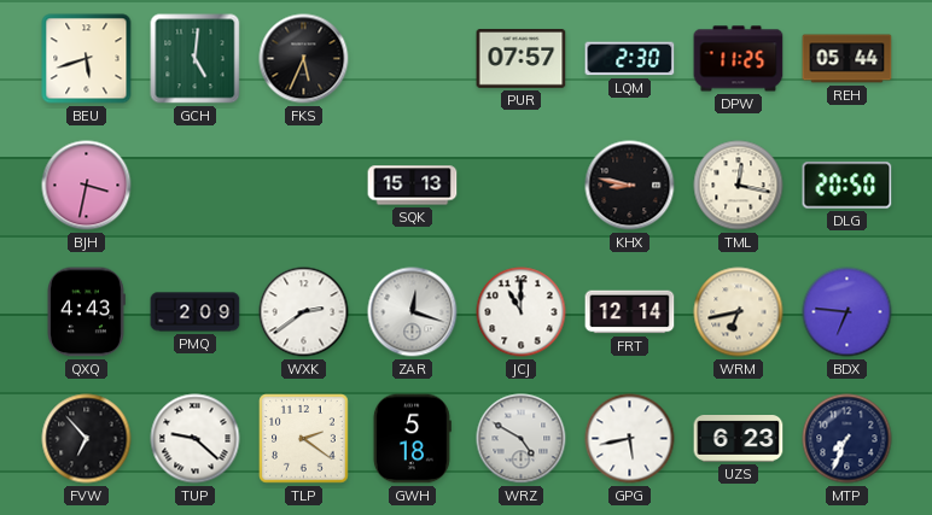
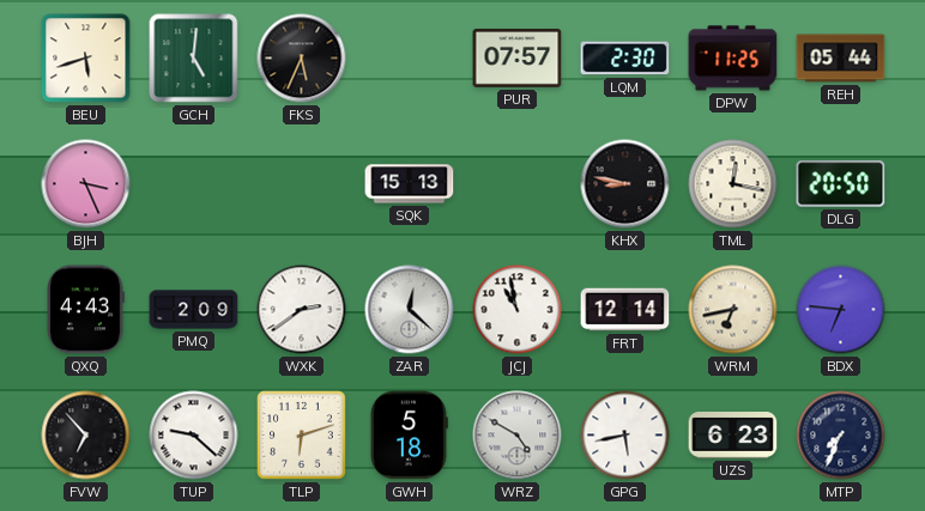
BJH: 3:32 -> 3:26 (86, 184)
ZAR: 12:18 -> 12:22 (410, 310)
JCJ: 11:00 -> 10:58 (518, 310)
TLP: 2:21 -> 6:12 (302, 436)
